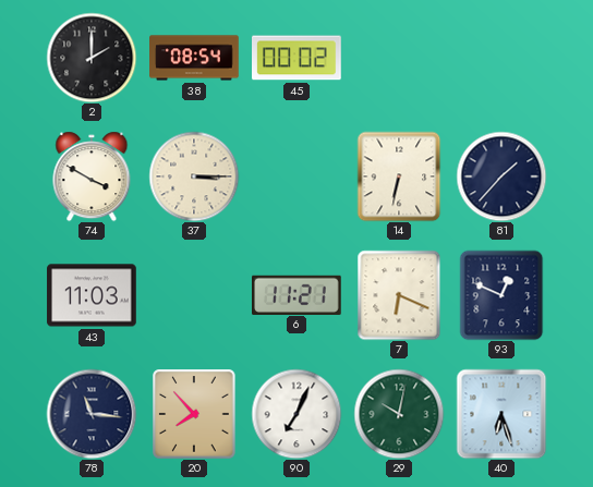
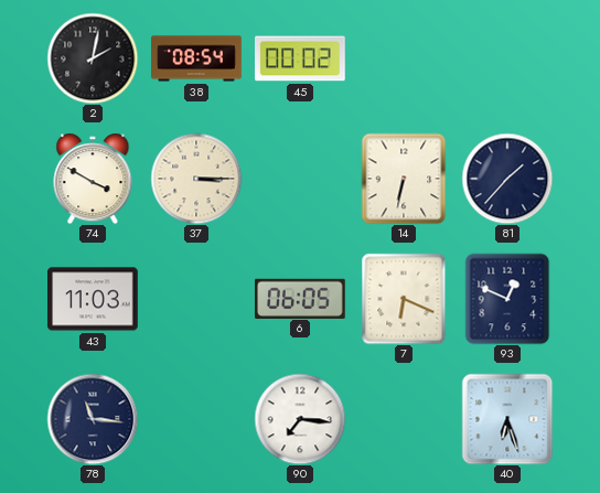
2: 2:00 -> 2:02 (93, 58)
6: 11:21 -> 06:05 (301, 298)
20: 7:53 -> none (194, 414)
90: 7:04 -> 7:16 (300, 419)
29: 10:02 -> none (399, 414)
